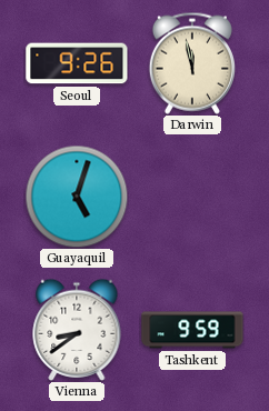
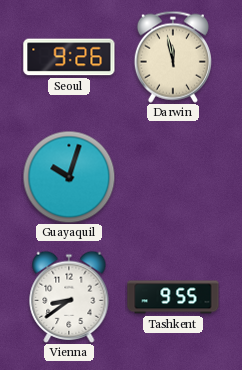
Guayaquil: 5:03 -> 10:03 (69, 177)
Tashkent: 9:59 -> 9:55 (173, 297)
